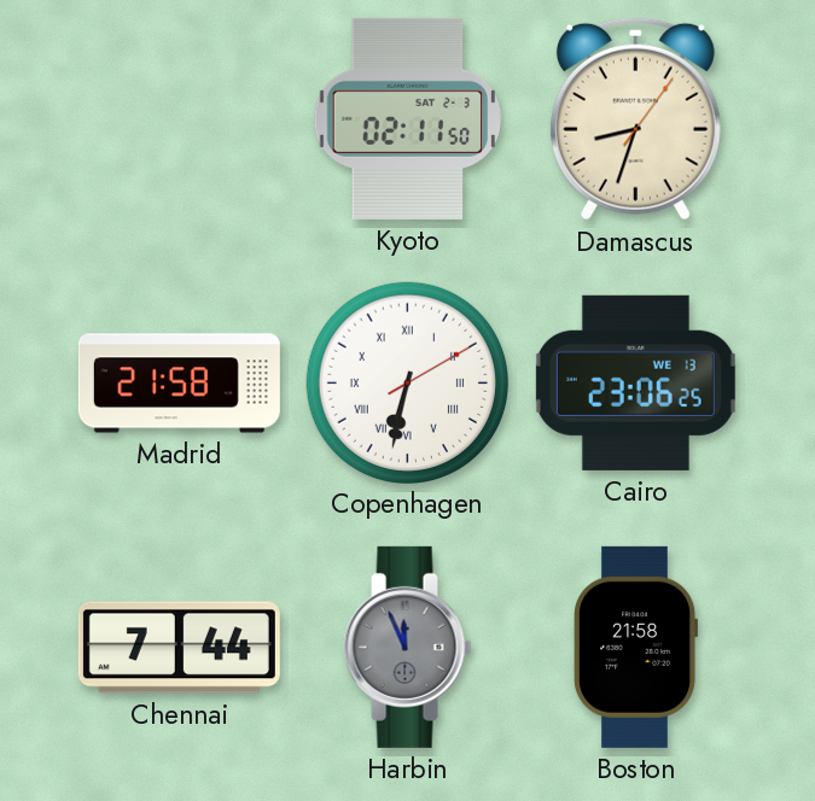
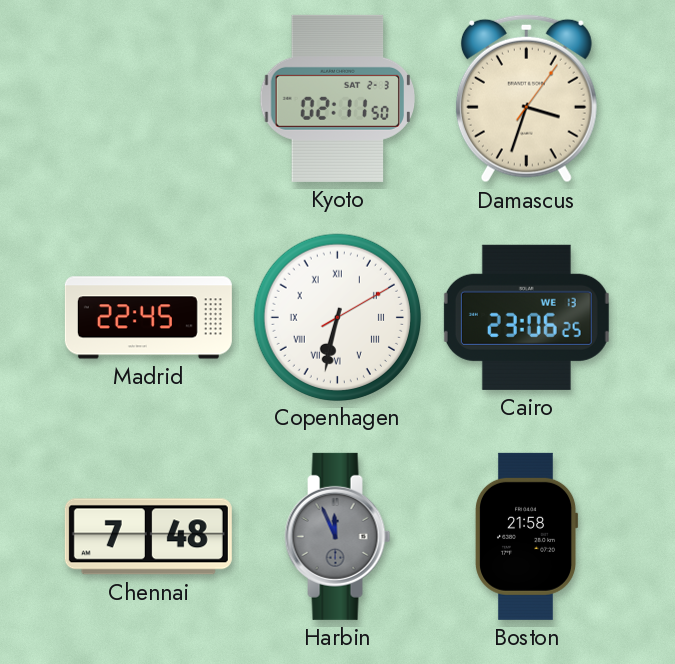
Damascus: 8:33 -> 3:33 (526, 99)
Madrid: 21:58 -> 22:45 (148, 318)
Chennai: 7:44 -> 7:48 (148, 537)
